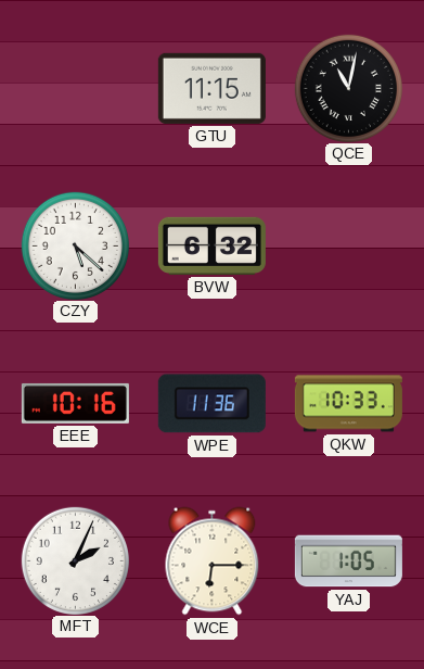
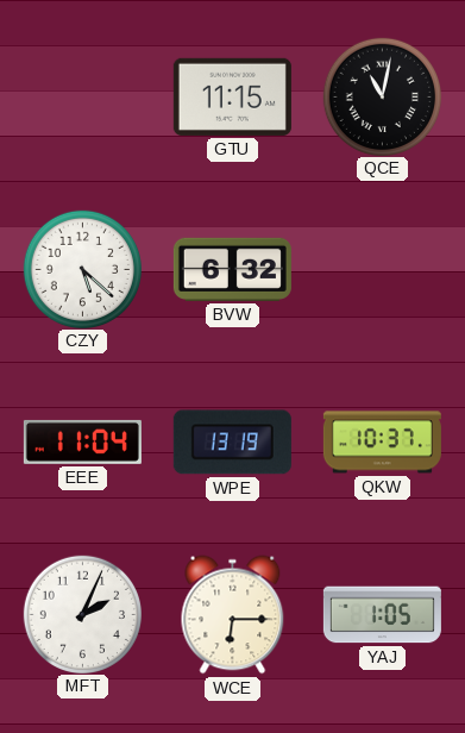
EEE: 10:16 -> 11:04 (82, 441)
WPE: 11:36 -> 13:19 (232, 443)
QKW: 10:33 -> 10:37 (382, 443)
